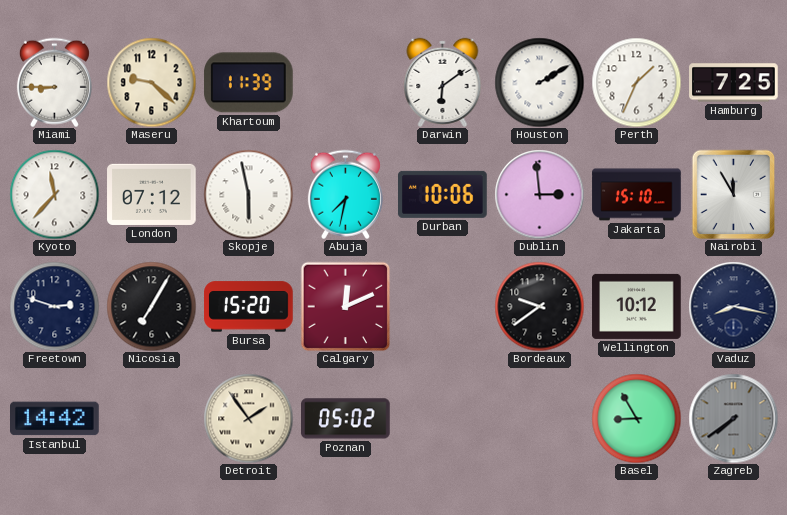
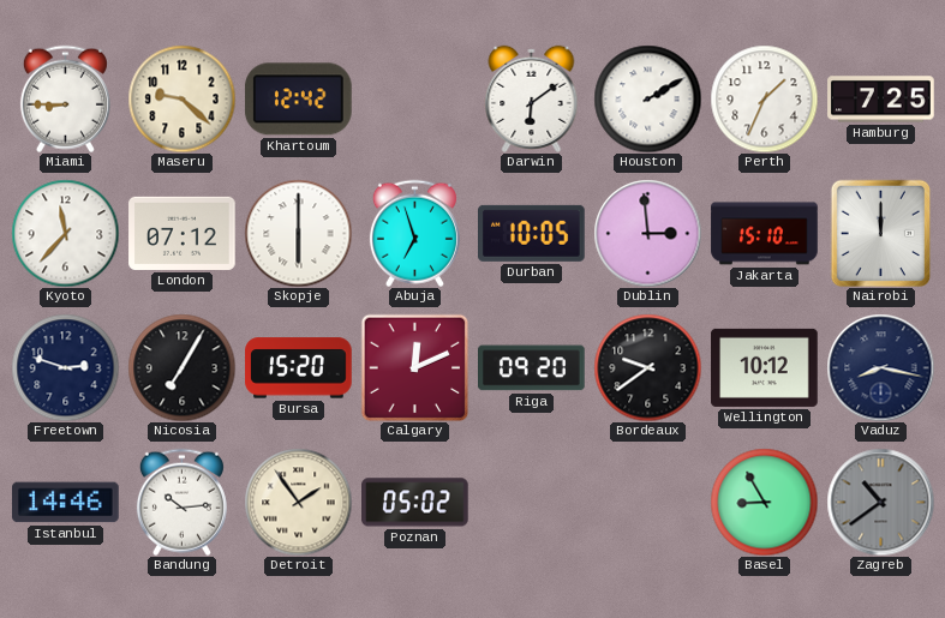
Khartoum: 11:39 -> 12:42 (299, 100)
Skopje: 5:58 -> 6:00 (298, 233)
Abuja: 7:32 -> 6:57 (414, 233)
Durban: 10:06 -> 10:05 (532, 233)
Nairobi: 11:55 -> 12:00 (881, 233)
Riga: none -> 09:20 (532, 368)
Istanbul: 14:42 -> 14:46 (66, 503)
Bandung: none -> 10:14 (181, 502)
Zagreb: 7:39 -> 10:39 (880, 502)
